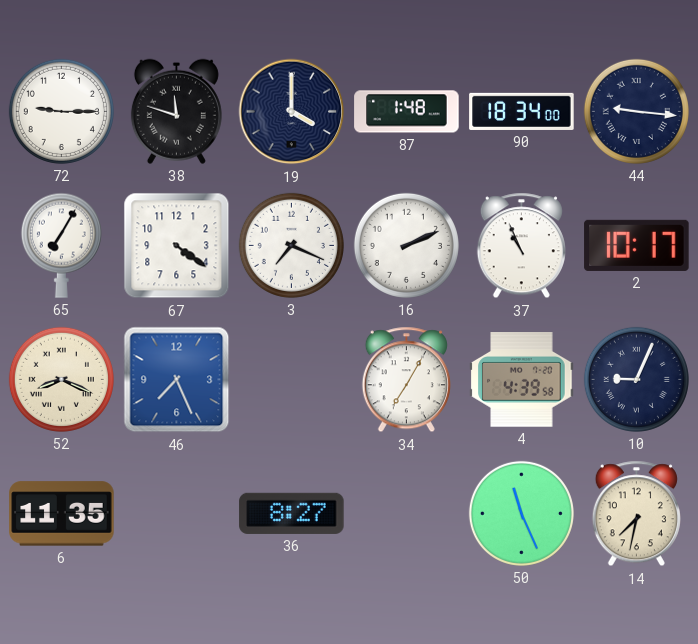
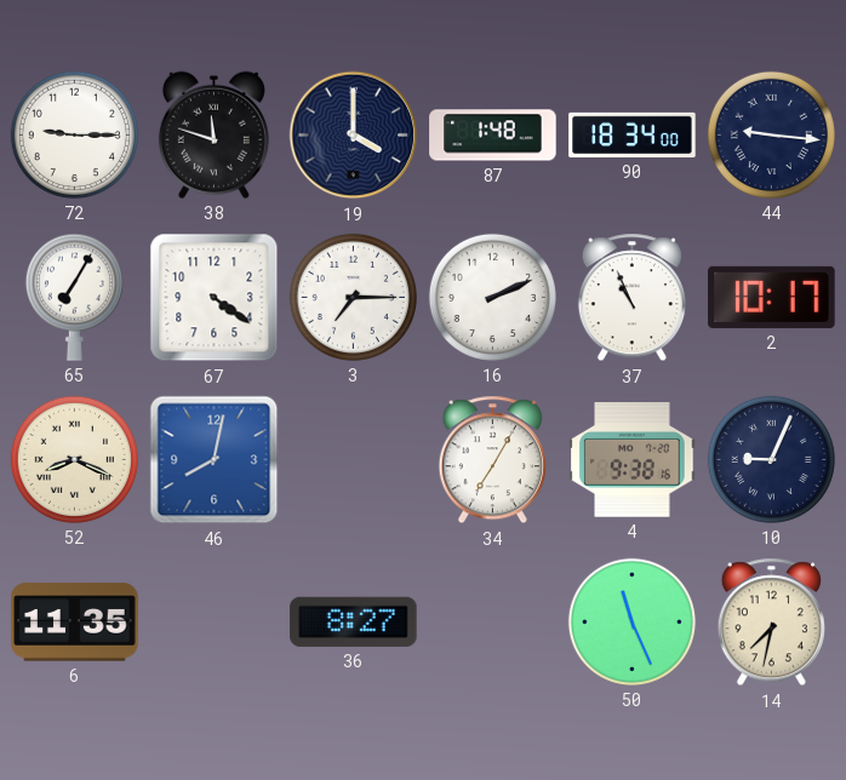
3: 7:19 -> 7:15 (353, 297)
46: 7:26 -> 8:02 (215, 460)
4: 4:39 -> 9:38 (633, 460)
